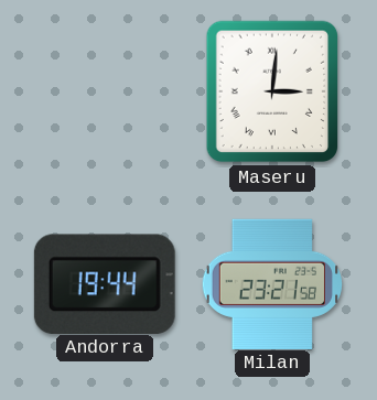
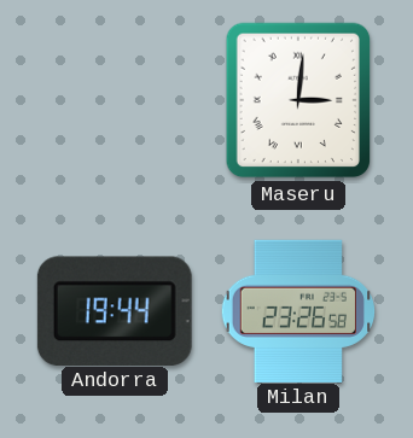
Milan: 23:21 -> 23:26 (297, 310)
